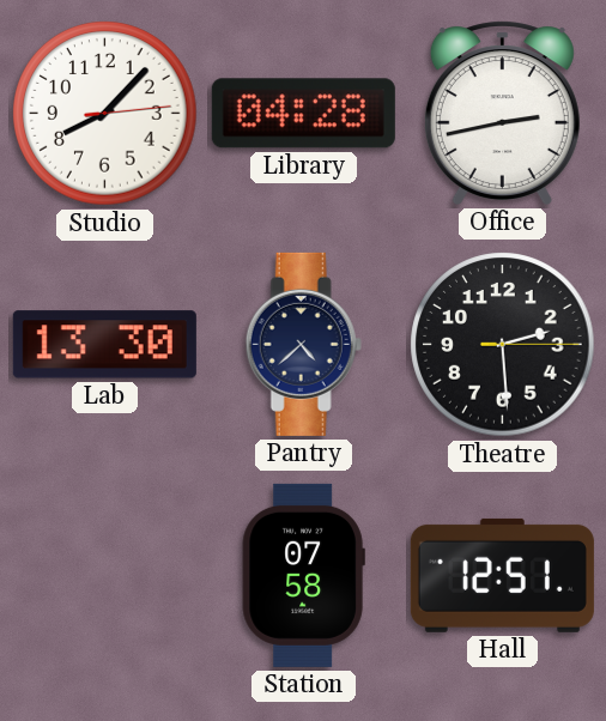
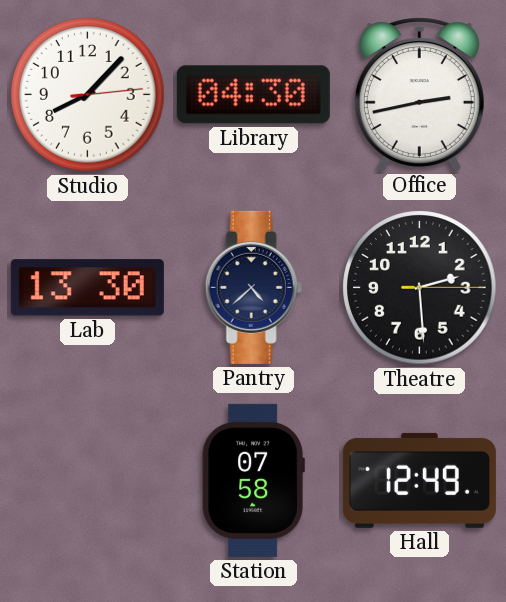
Library: 04:28 -> 04:30 (253, 95)
Hall: 12:51 -> 12:49 (419, 480)
